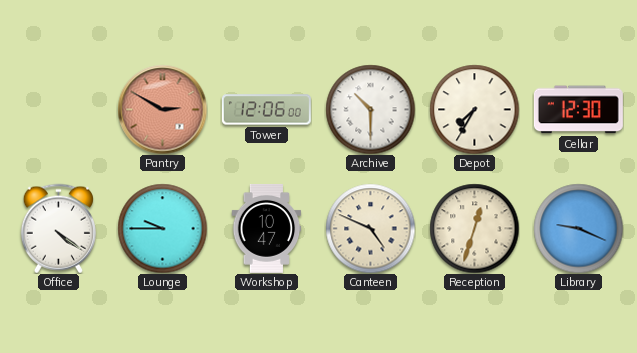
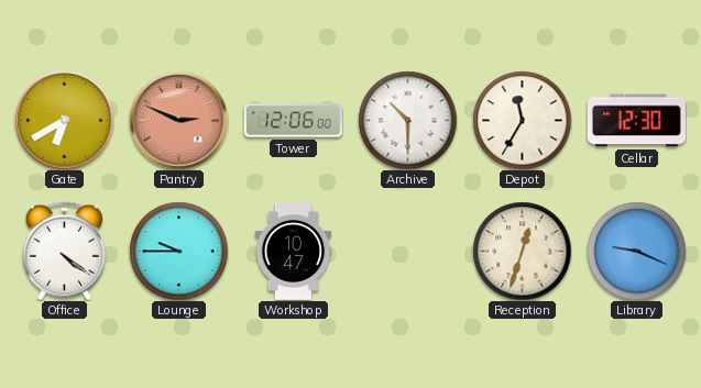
Gate: none -> 6:40 (64, 120)
Pantry: 2:50 -> 2:49 (178, 120)
Depot: 7:35 -> 11:35 (522, 120)
Canteen: 4:49 -> none (370, 228)
